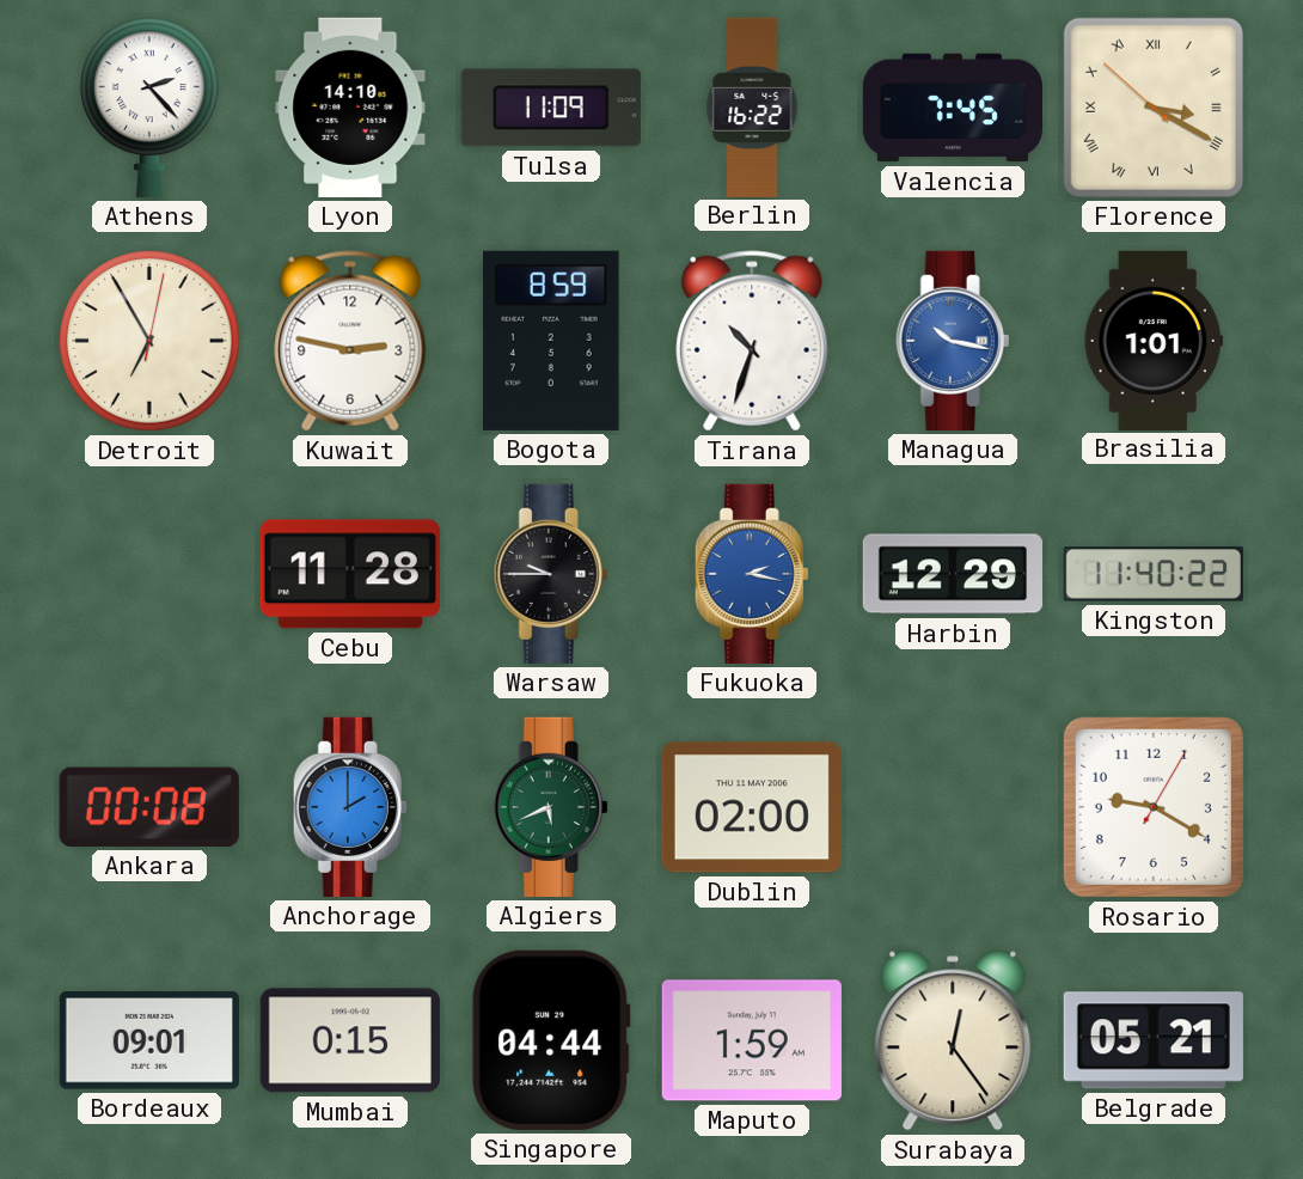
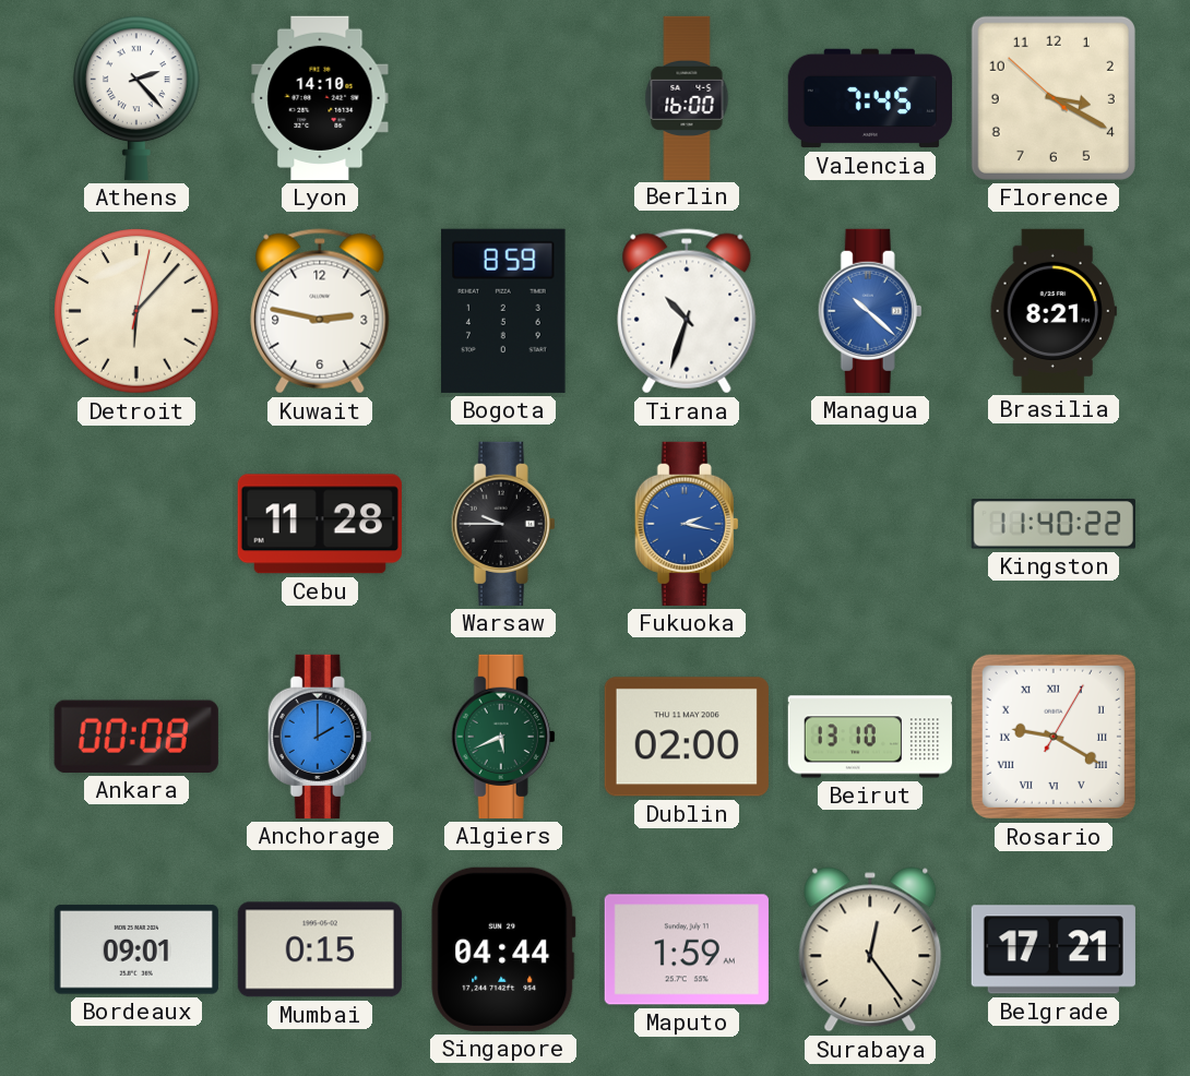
Tulsa: 11:09 -> none (551, 108)
Berlin: 16:22 -> 16:00 (687, 97)
Florence numerals: Roman -> Arabic (1054, 98)
Detroit: 6:55 -> 6:07 (136, 311)
Managua: 10:17 -> 10:22 (870, 311)
Brasilia: 1:01 -> 8:21 (1054, 310)
Harbin: 12:29 -> none (953, 574)
Beirut: none -> 13:10 (870, 737)
Rosario numerals: Arabic -> Roman (1054, 737)
Belgrade: 05:21 -> 17:21 (1054, 949)
